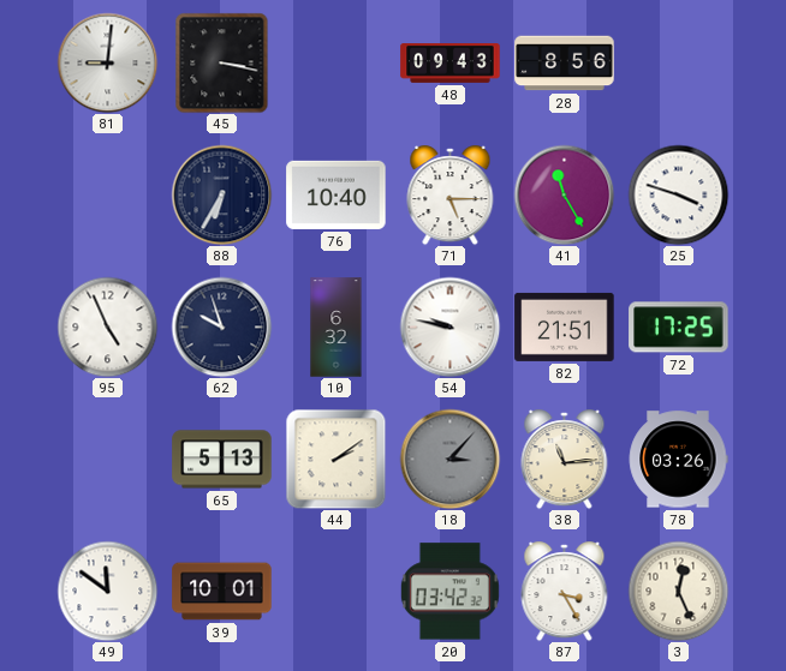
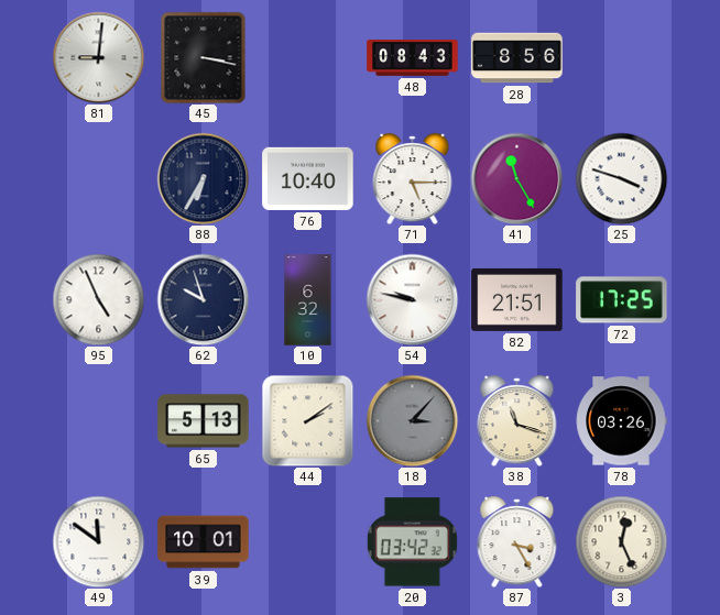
48: 09:43 -> 08:43 (413, 58)
38: 11:14 -> 11:18 (517, 421)
